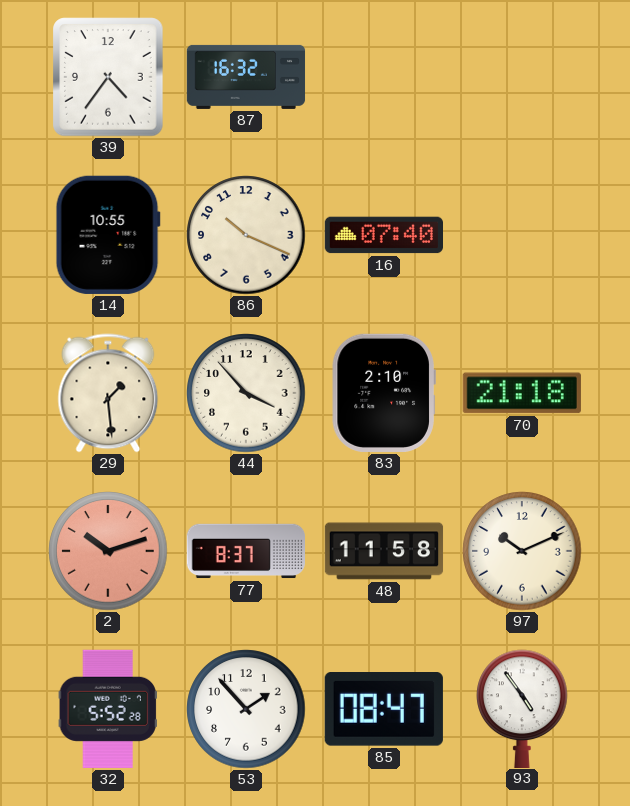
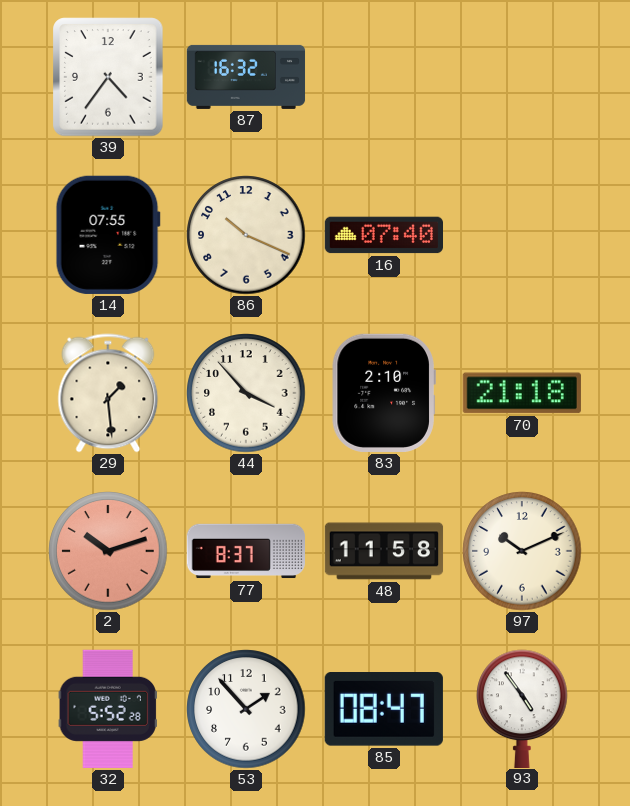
14: 10:55 -> 07:55 (108, 235)
